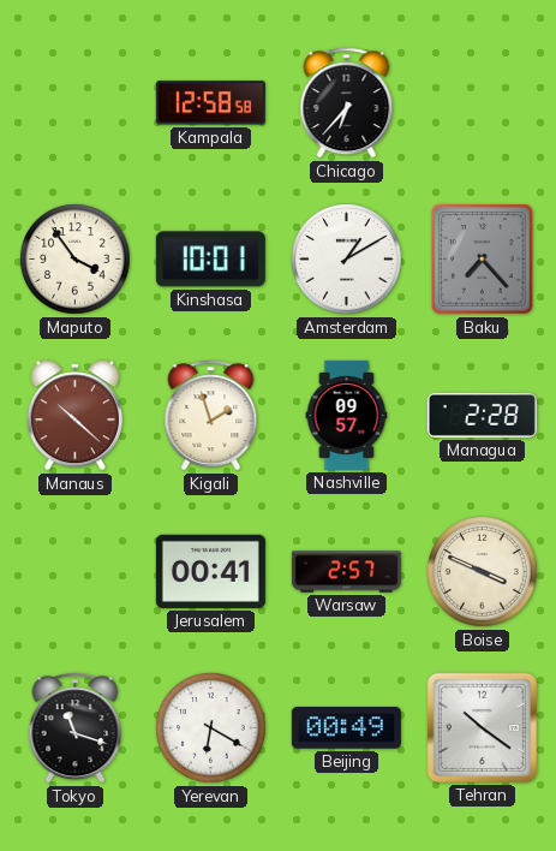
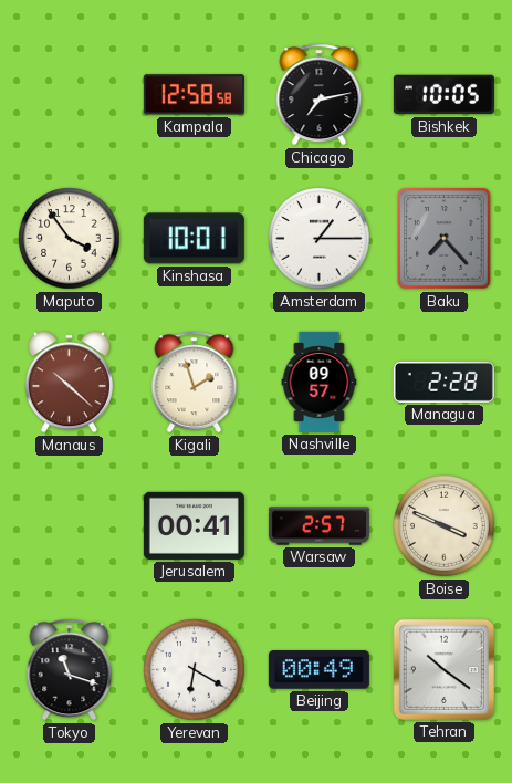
Chicago: 6:37 -> 7:13 (320, 95)
Bishkek: none -> 10:05 (443, 95)
Amsterdam: 1:10 -> 1:15 (320, 239)
